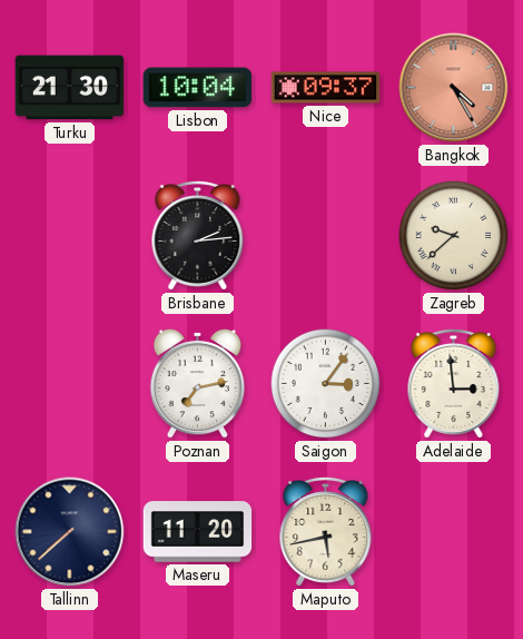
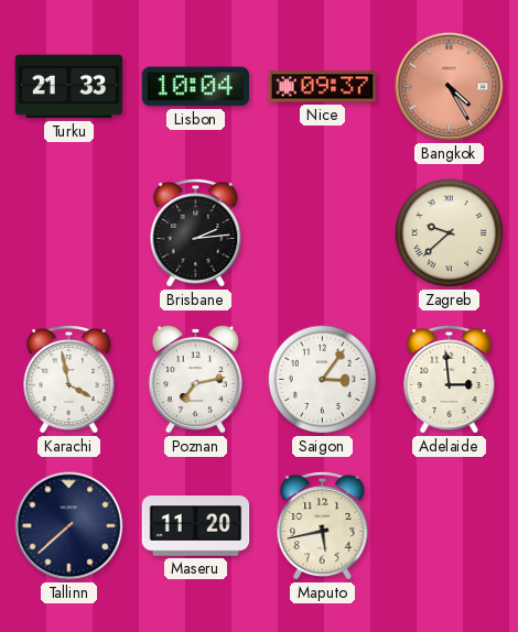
Turku: 21:30 -> 21:33 (69, 87)
Karachi: none -> 3:58 (69, 379)
